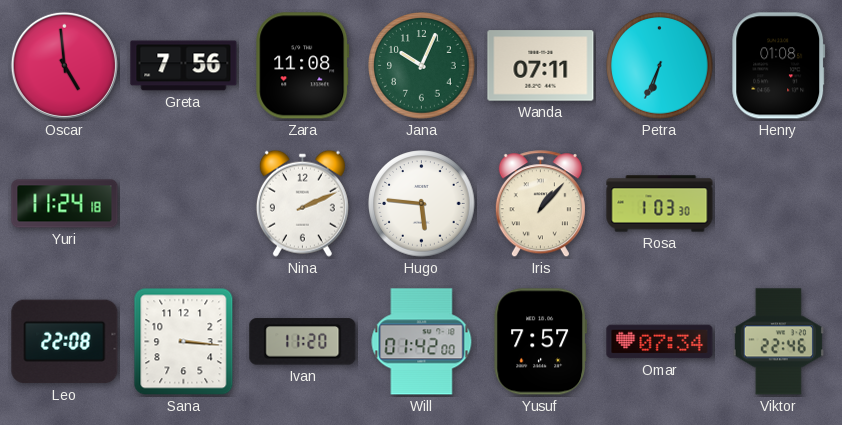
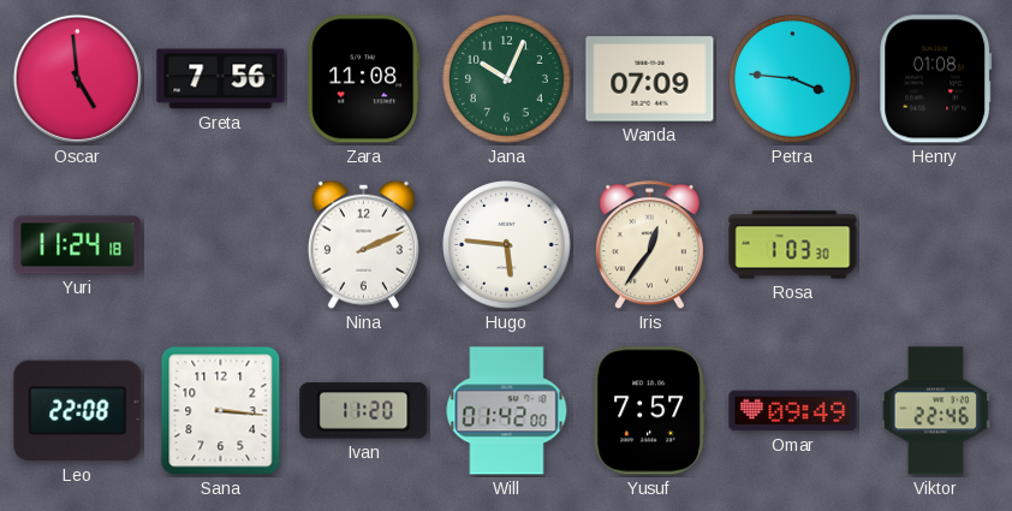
Wanda: 07:11 -> 07:09 (650, 79)
Petra: 6:34 -> 3:46 (793, 79)
Iris: 1:07 -> 12:36 (649, 245)
Omar: 07:34 -> 09:49 (793, 411)
